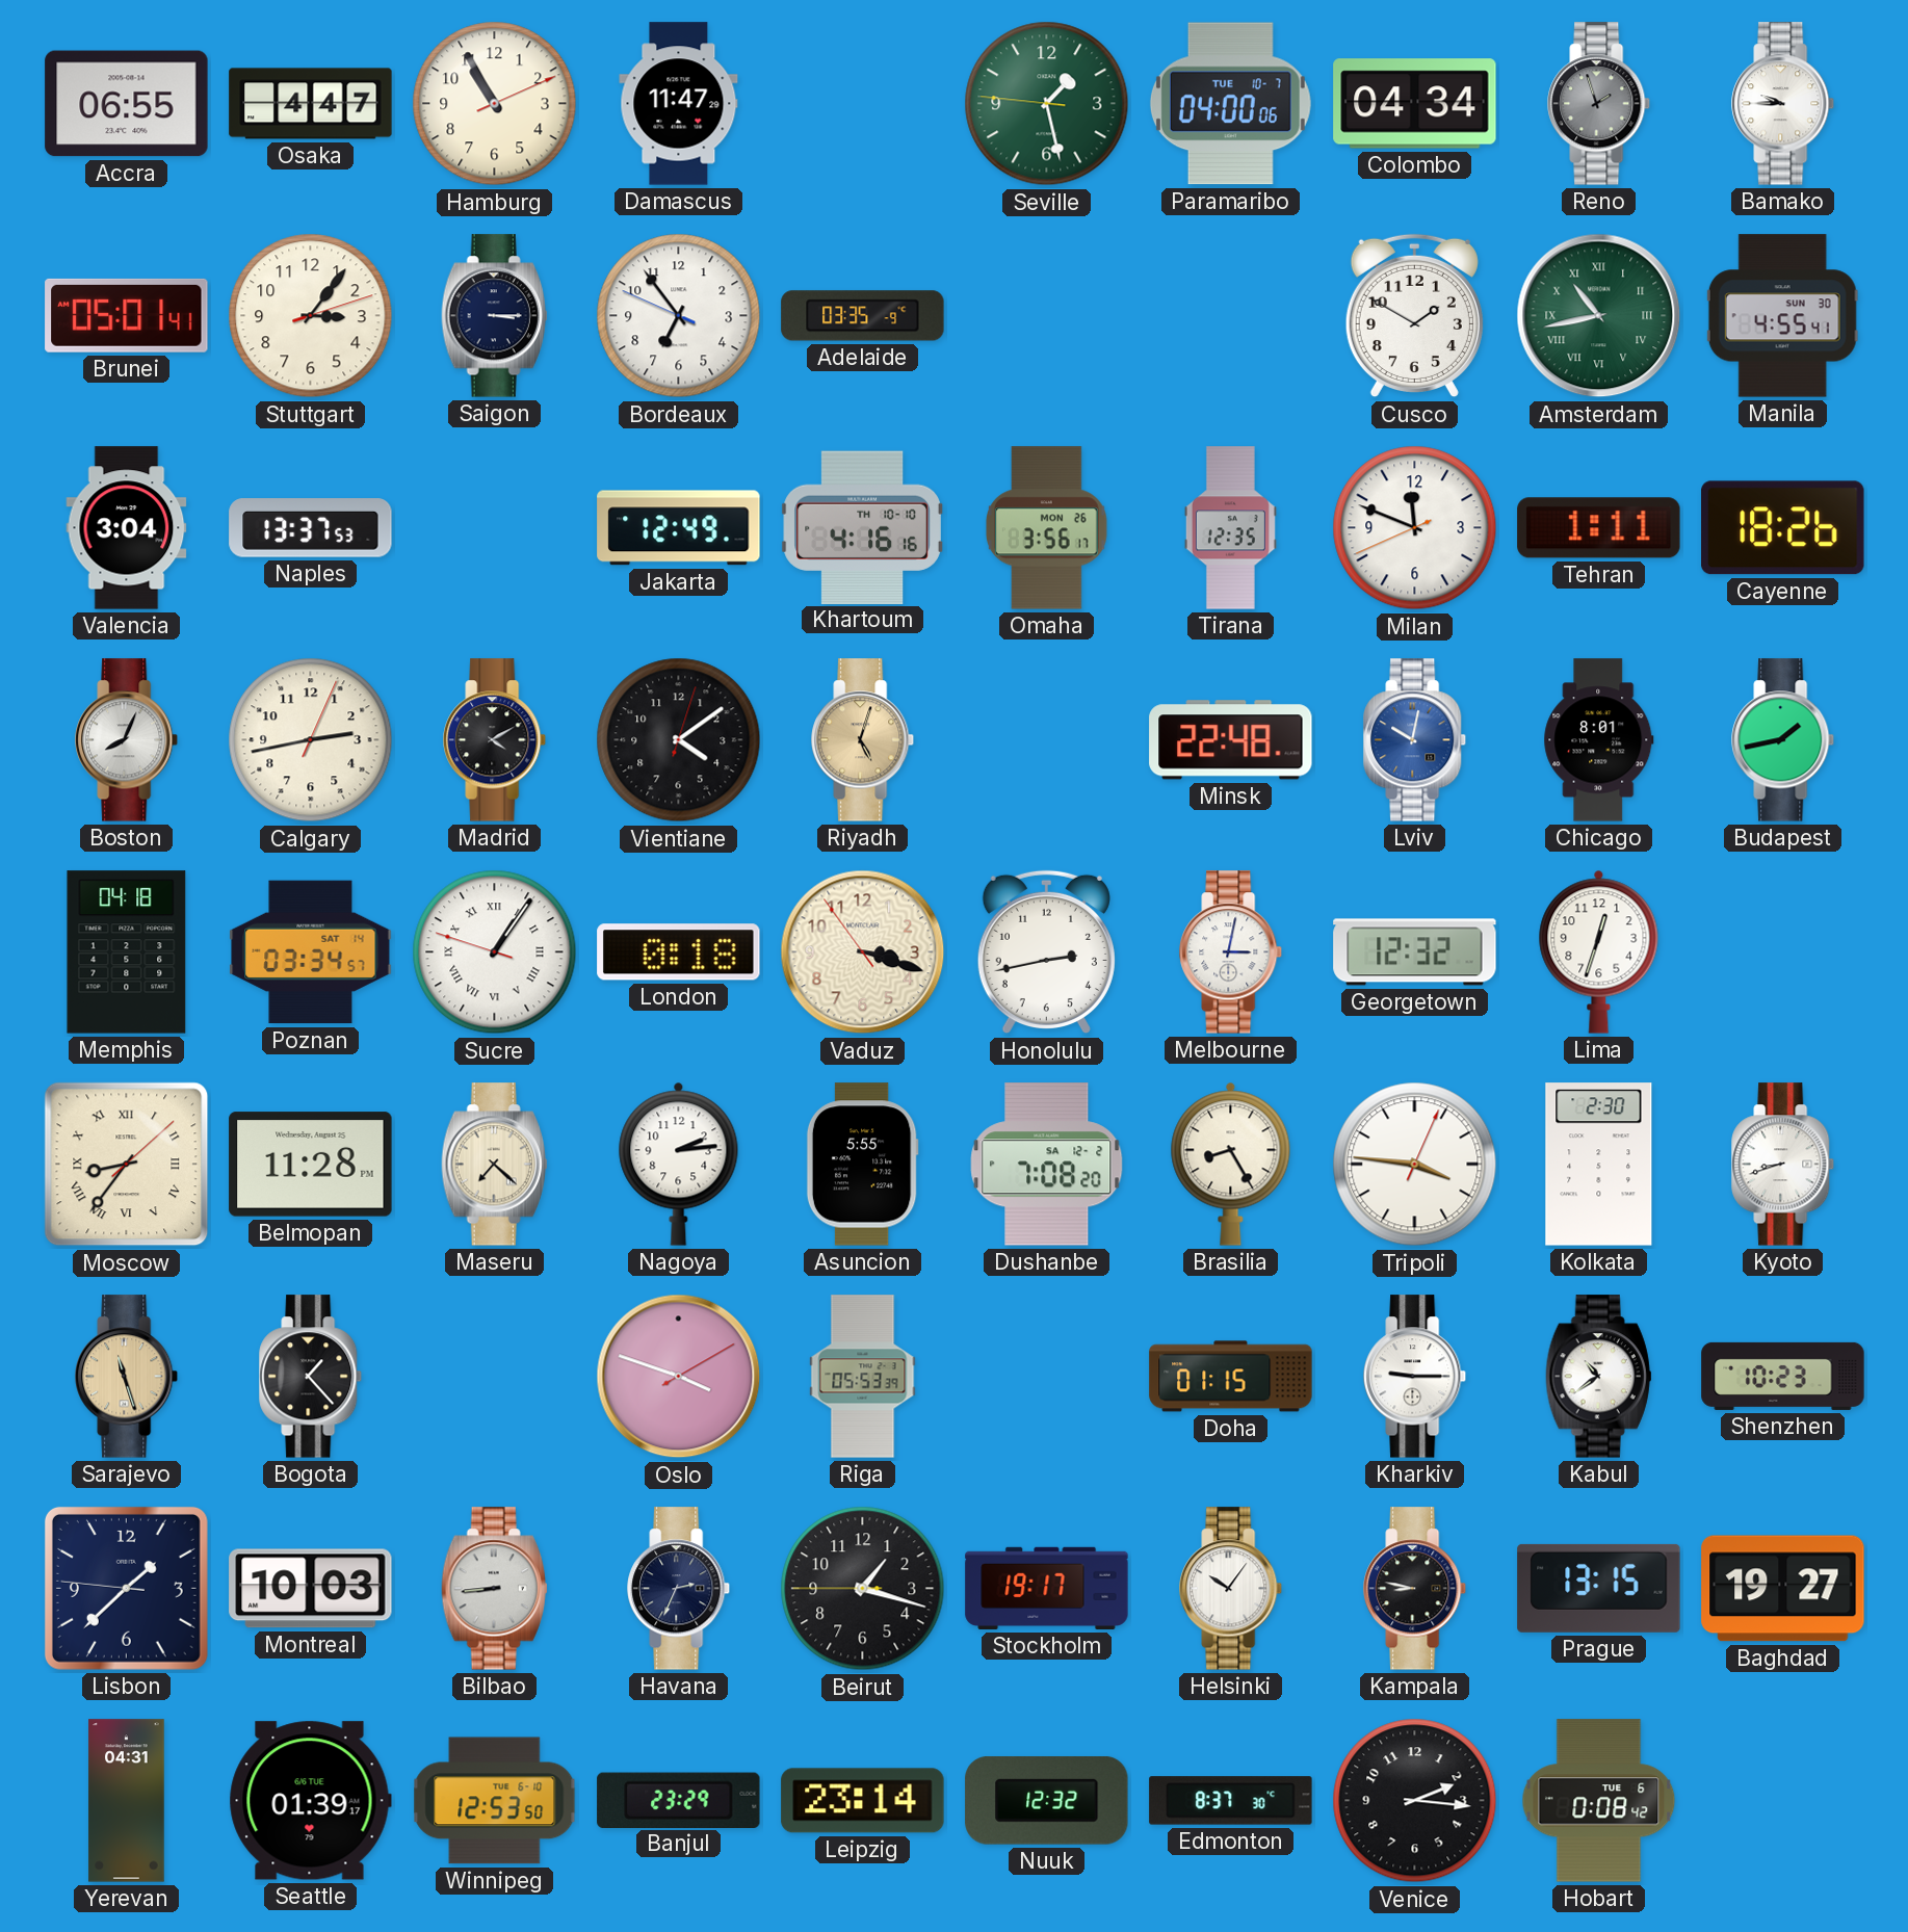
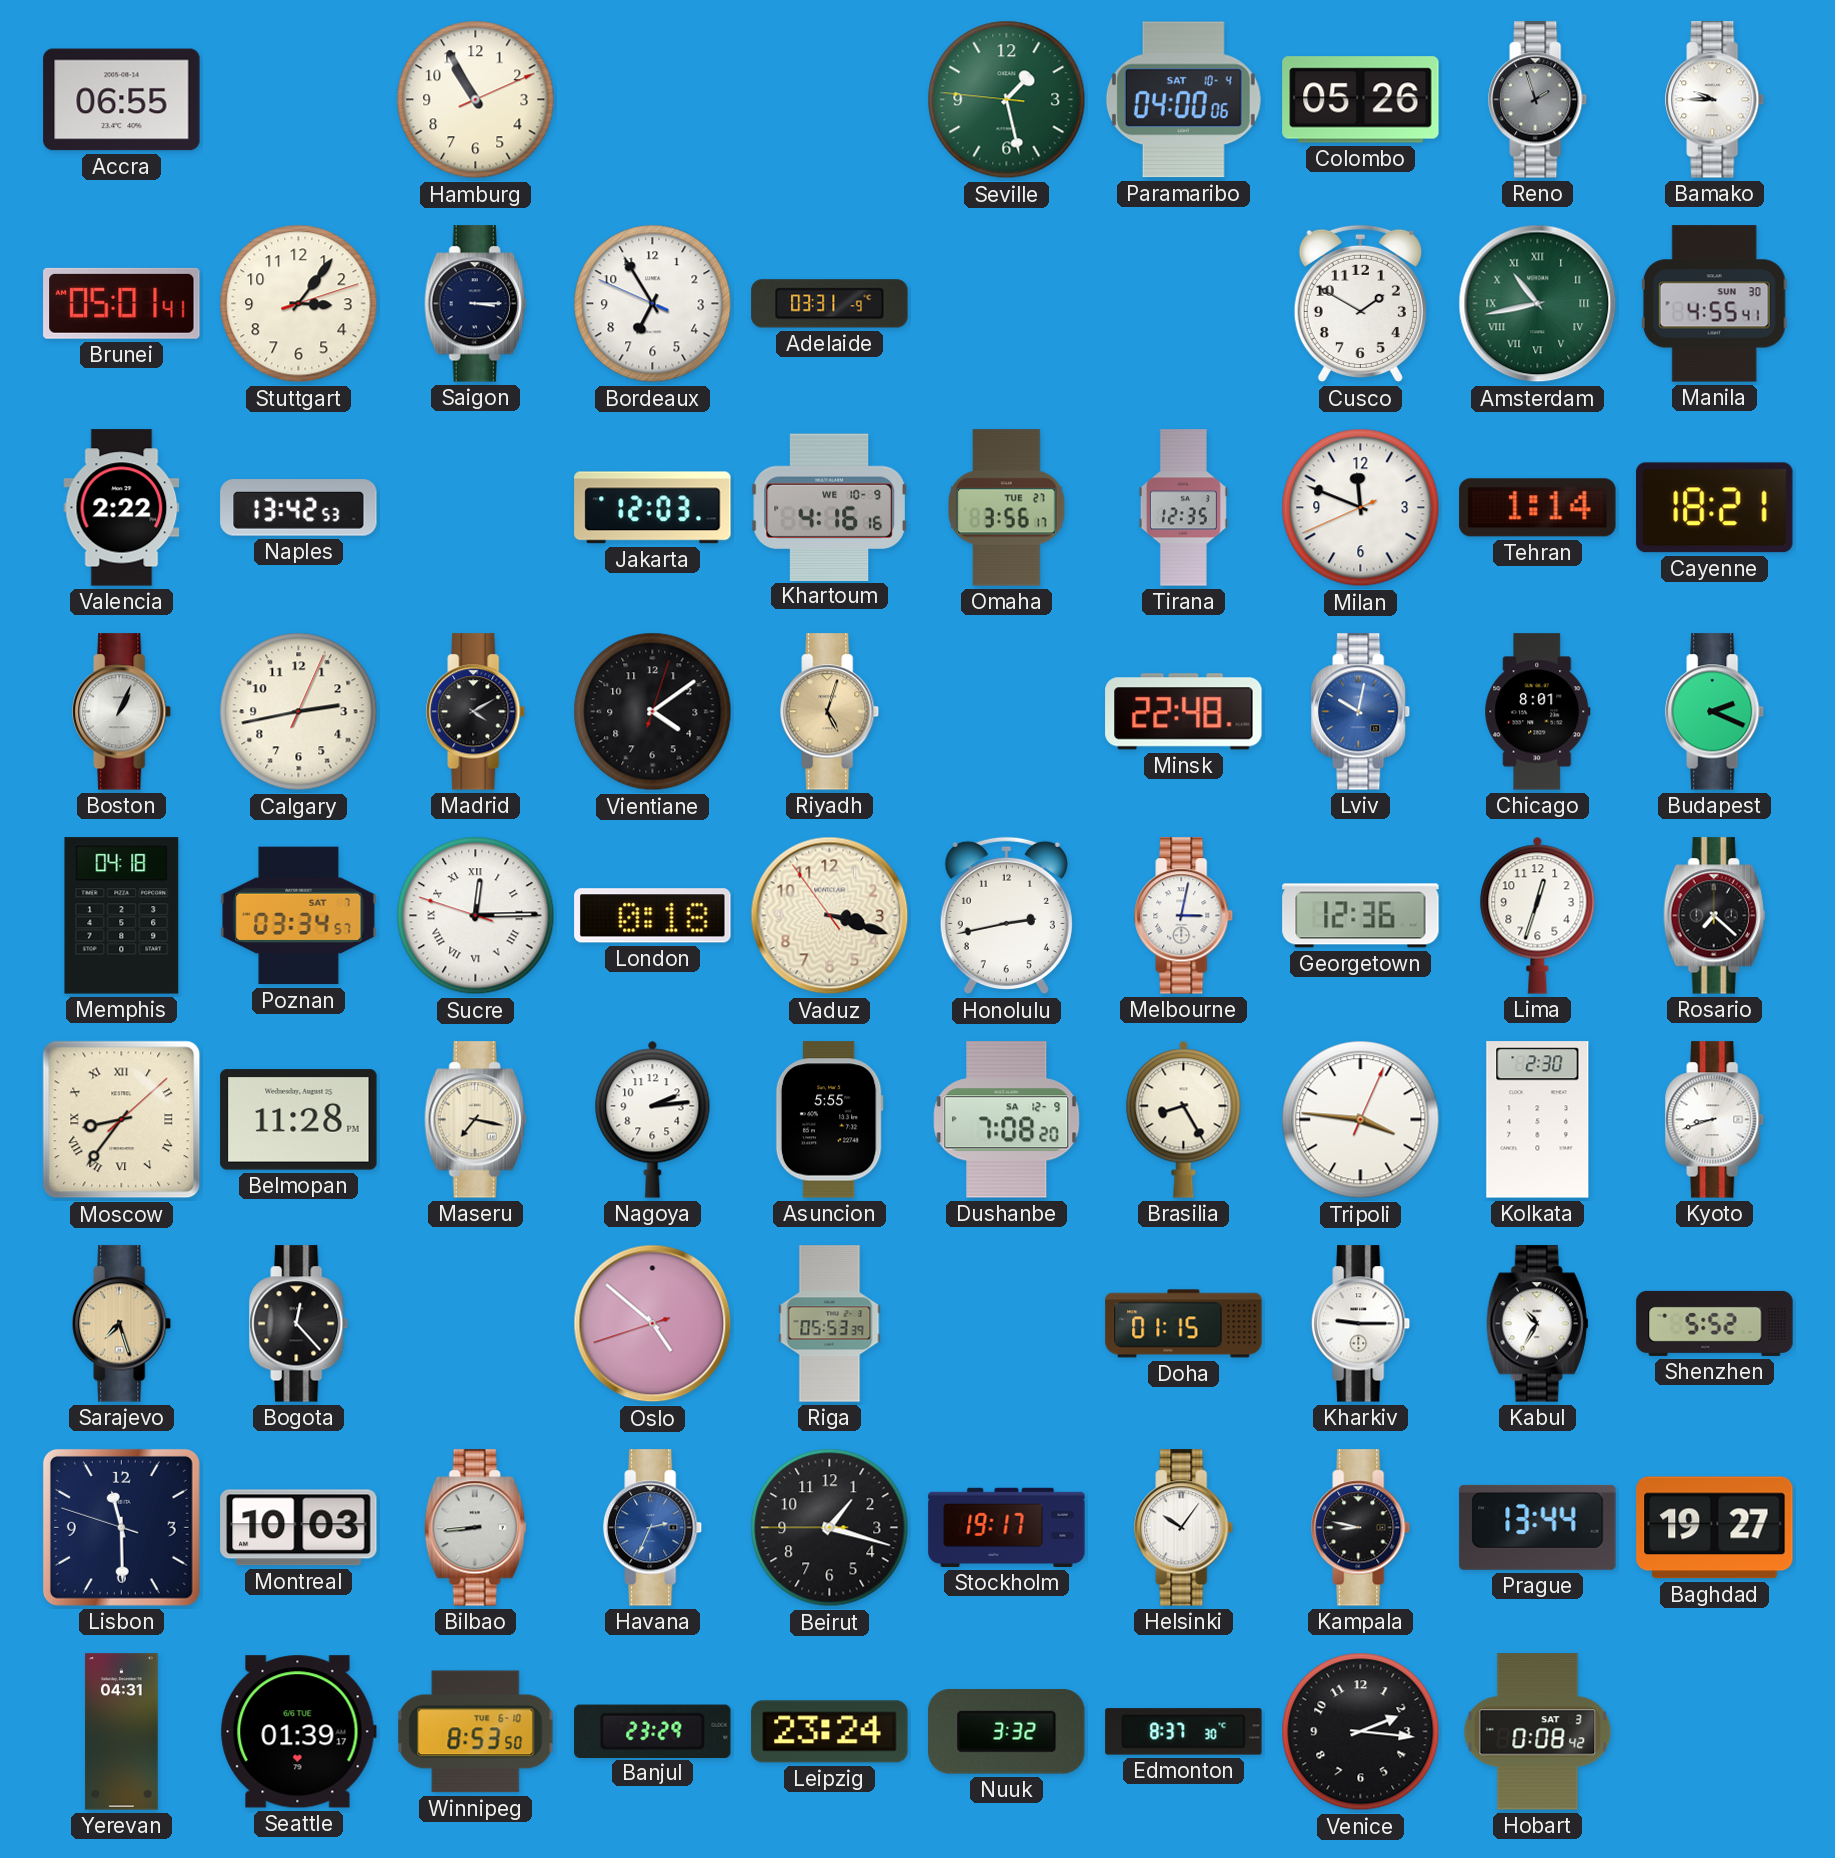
Osaka: 4:47 -> none (311, 104)
Damascus: 11:47 -> none (679, 104)
Paramaribo date: TUE 10-7 -> SAT 10-4 (1183, 100)
Colombo: 04:34 -> 05:26 (1361, 100)
Bordeaux: 6:53 -> 6:54 (653, 304)
Adelaide: 03:35 -> 03:31 (830, 304)
Valencia: 3:04 -> 2:22 (122, 508)
Naples: 13:37 -> 13:42 (299, 508)
Jakarta: 12:49 -> 12:03 (653, 508)
Khartoum date: TH 10-10 -> WE 10-9 (829, 507)
Omaha date: MON 26 -> TUE 27 (1007, 508)
Tehran: 1:11 -> 1:14 (1538, 508)
Cayenne: 18:26 -> 18:21 (1715, 508)
Boston: 8:04 -> 1:04 (122, 712)
Budapest: 1:43 -> 2:19 (1715, 712)
Poznan date: SAT 14 -> SAT 7 (299, 916)
Sucre: 1:05 -> 12:14 (476, 916)
Georgetown: 12:32 -> 12:36 (1361, 916)
Rosario: none -> 7:22 (1715, 916)
Maseru: 7:22 -> 7:17 (476, 1120)
Dushanbe date: SA 12-2 -> SA 12-9 (1007, 1120)
Sarajevo: 11:27 -> 7:27 (122, 1324)
Bogota: 1:23 -> 12:23 (299, 1324)
Oslo: 3:48 -> 4:51 (653, 1324)
Kabul: 10:39 -> 10:35 (1538, 1324)
Shenzhen: 10:23 -> 5:52 (1715, 1323)
Lisbon: 1:37 -> 11:29 (121, 1527)
Havana dial: navy -> blue (653, 1528)
Prague: 13:15 -> 13:44 (1538, 1527)
Winnipeg: 12:53 -> 8:53 (476, 1732)
Leipzig: 23:14 -> 23:24 (830, 1732)
Nuuk: 12:32 -> 3:32 (1007, 1732)
Hobart date: TUE 6 -> SAT 3 (1538, 1732)
